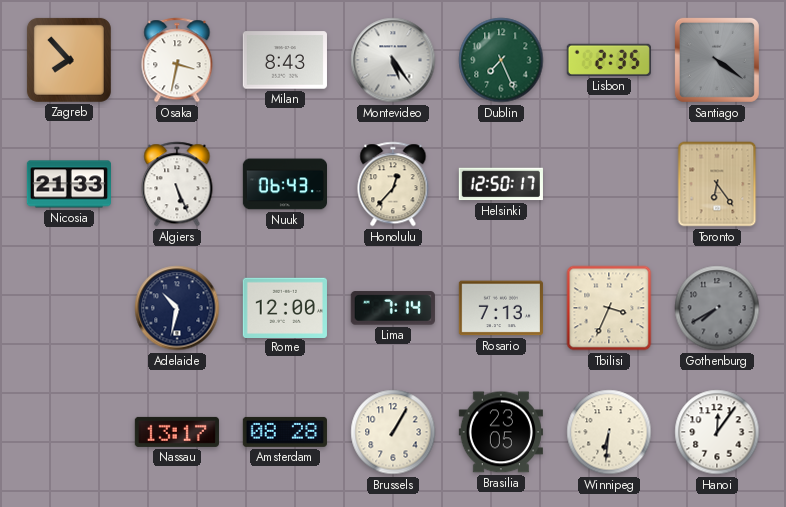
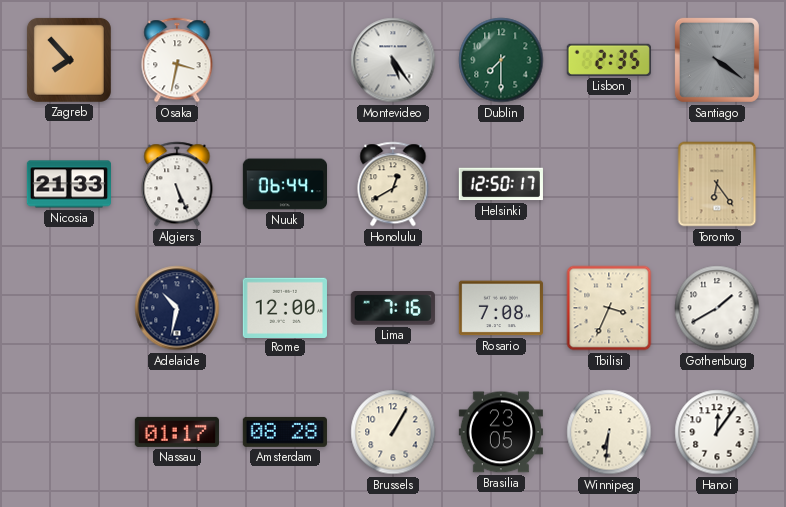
Milan: 8:43 -> none (285, 60)
Dublin: 7:26 -> 7:30 (501, 60)
Nuuk: 06:43 -> 06:44 (284, 184)
Honolulu: 12:37 -> 12:40 (393, 184)
Lima: 7:14 -> 7:16 (393, 308)
Rosario: 7:13 -> 7:08 (501, 308)
Gothenburg: 7:40 -> 1:40 (717, 308)
Gothenburg dial: grey -> white (717, 308)
Nassau: 13:17 -> 01:17 (176, 432)
